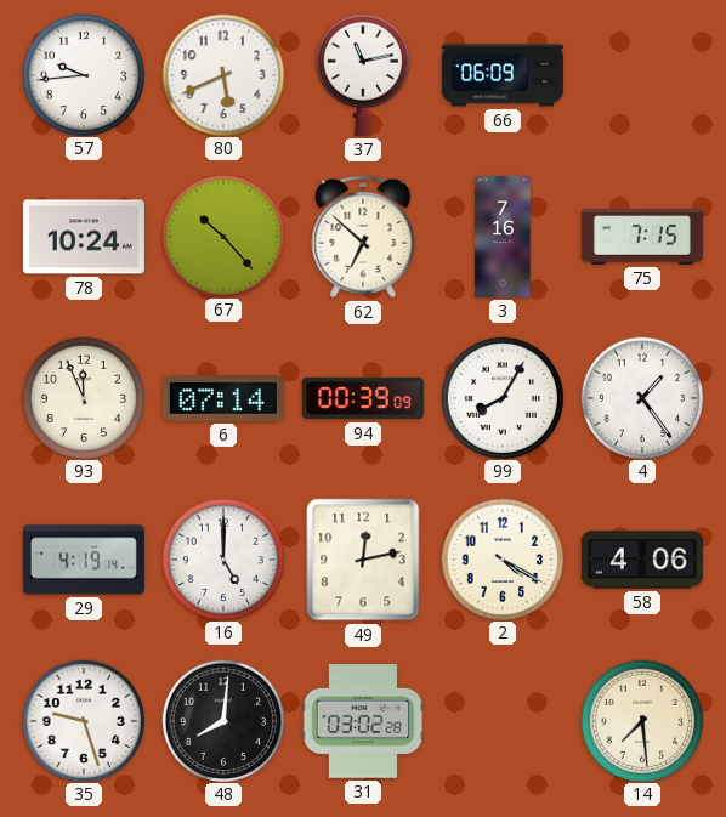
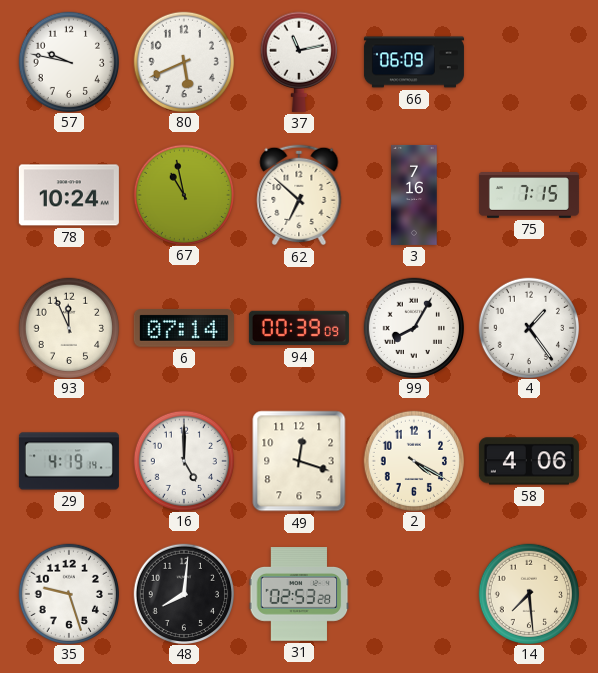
57: 9:44 -> 9:47 (68, 61)
67: 10:23 -> 10:58 (183, 194)
49: 12:13 -> 12:18 (299, 461)
31: 03:02 -> 02:53 (299, 594)
